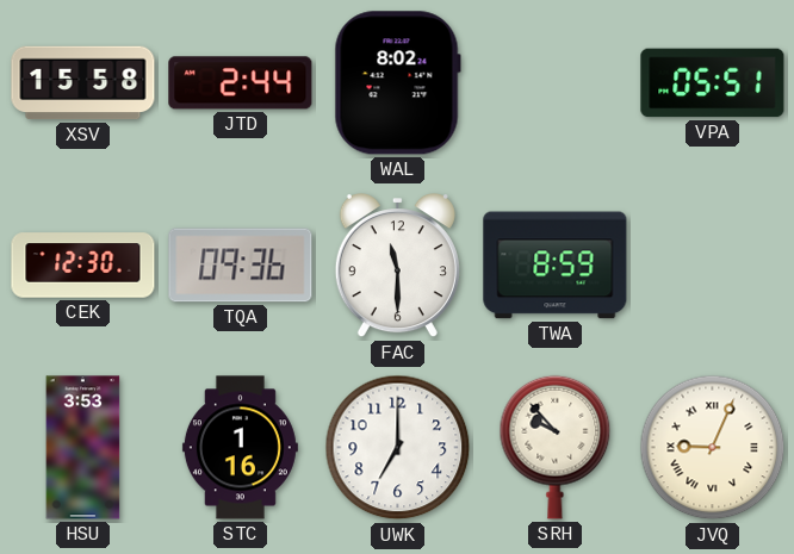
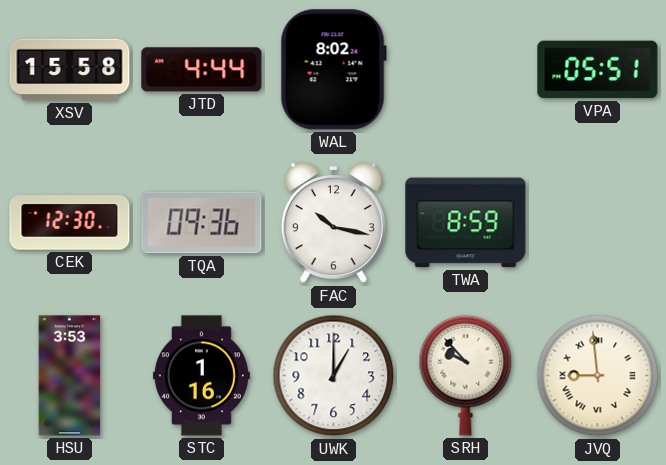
JTD: 2:44 -> 4:44 (202, 70)
FAC: 11:30 -> 10:17 (333, 224)
UWK: 7:00 -> 1:00 (334, 376)
JVQ: 9:04 -> 8:59 (598, 376)
